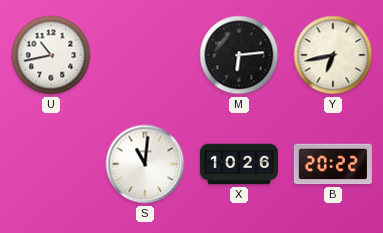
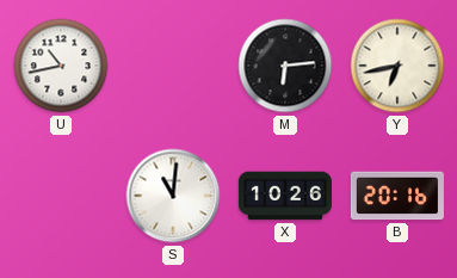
B: 20:22 -> 20:16 (397, 196)
